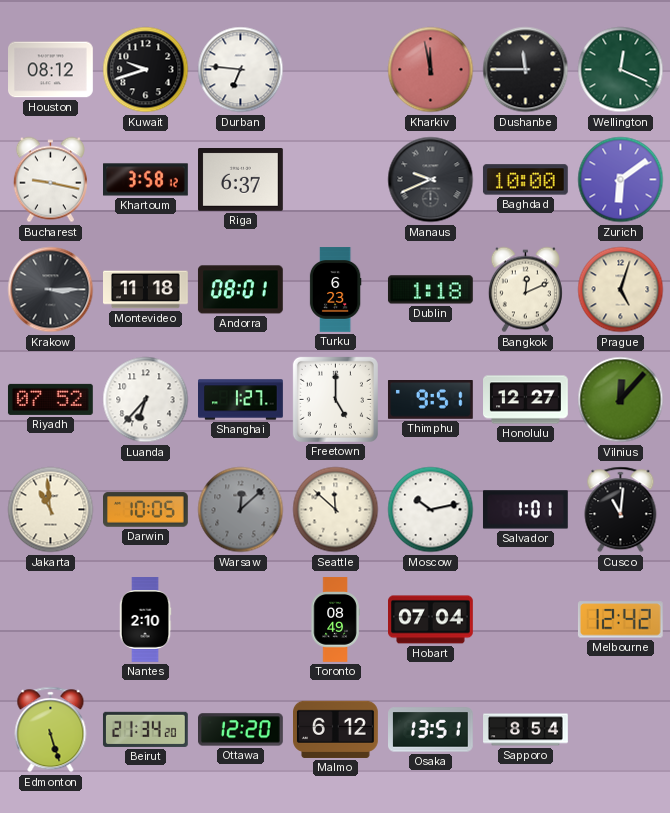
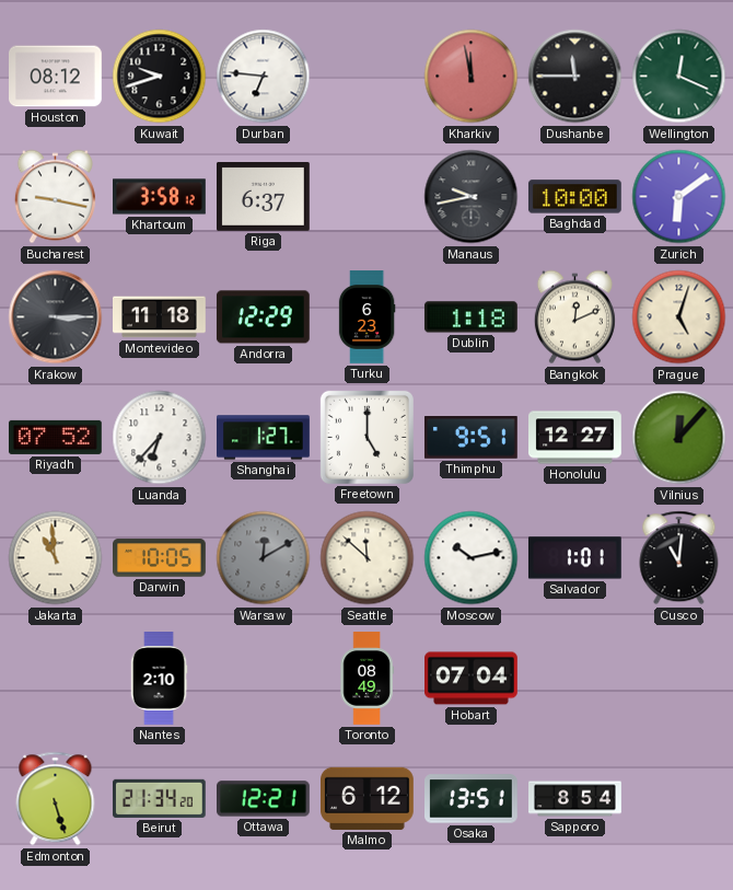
Manaus: 9:41 -> 9:43 (472, 197)
Andorra: 08:01 -> 12:29 (263, 317)
Warsaw: 12:08 -> 12:10 (264, 558)
Melbourne: 12:42 -> none (620, 620)
Ottawa: 12:20 -> 12:21 (264, 799)
